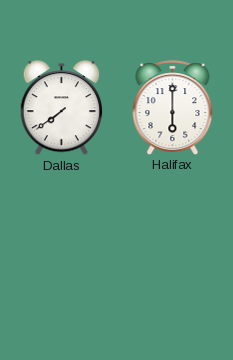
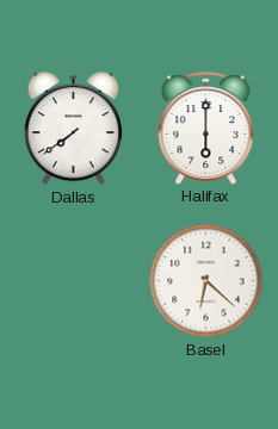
Basel: none -> 6:22 (206, 281)
